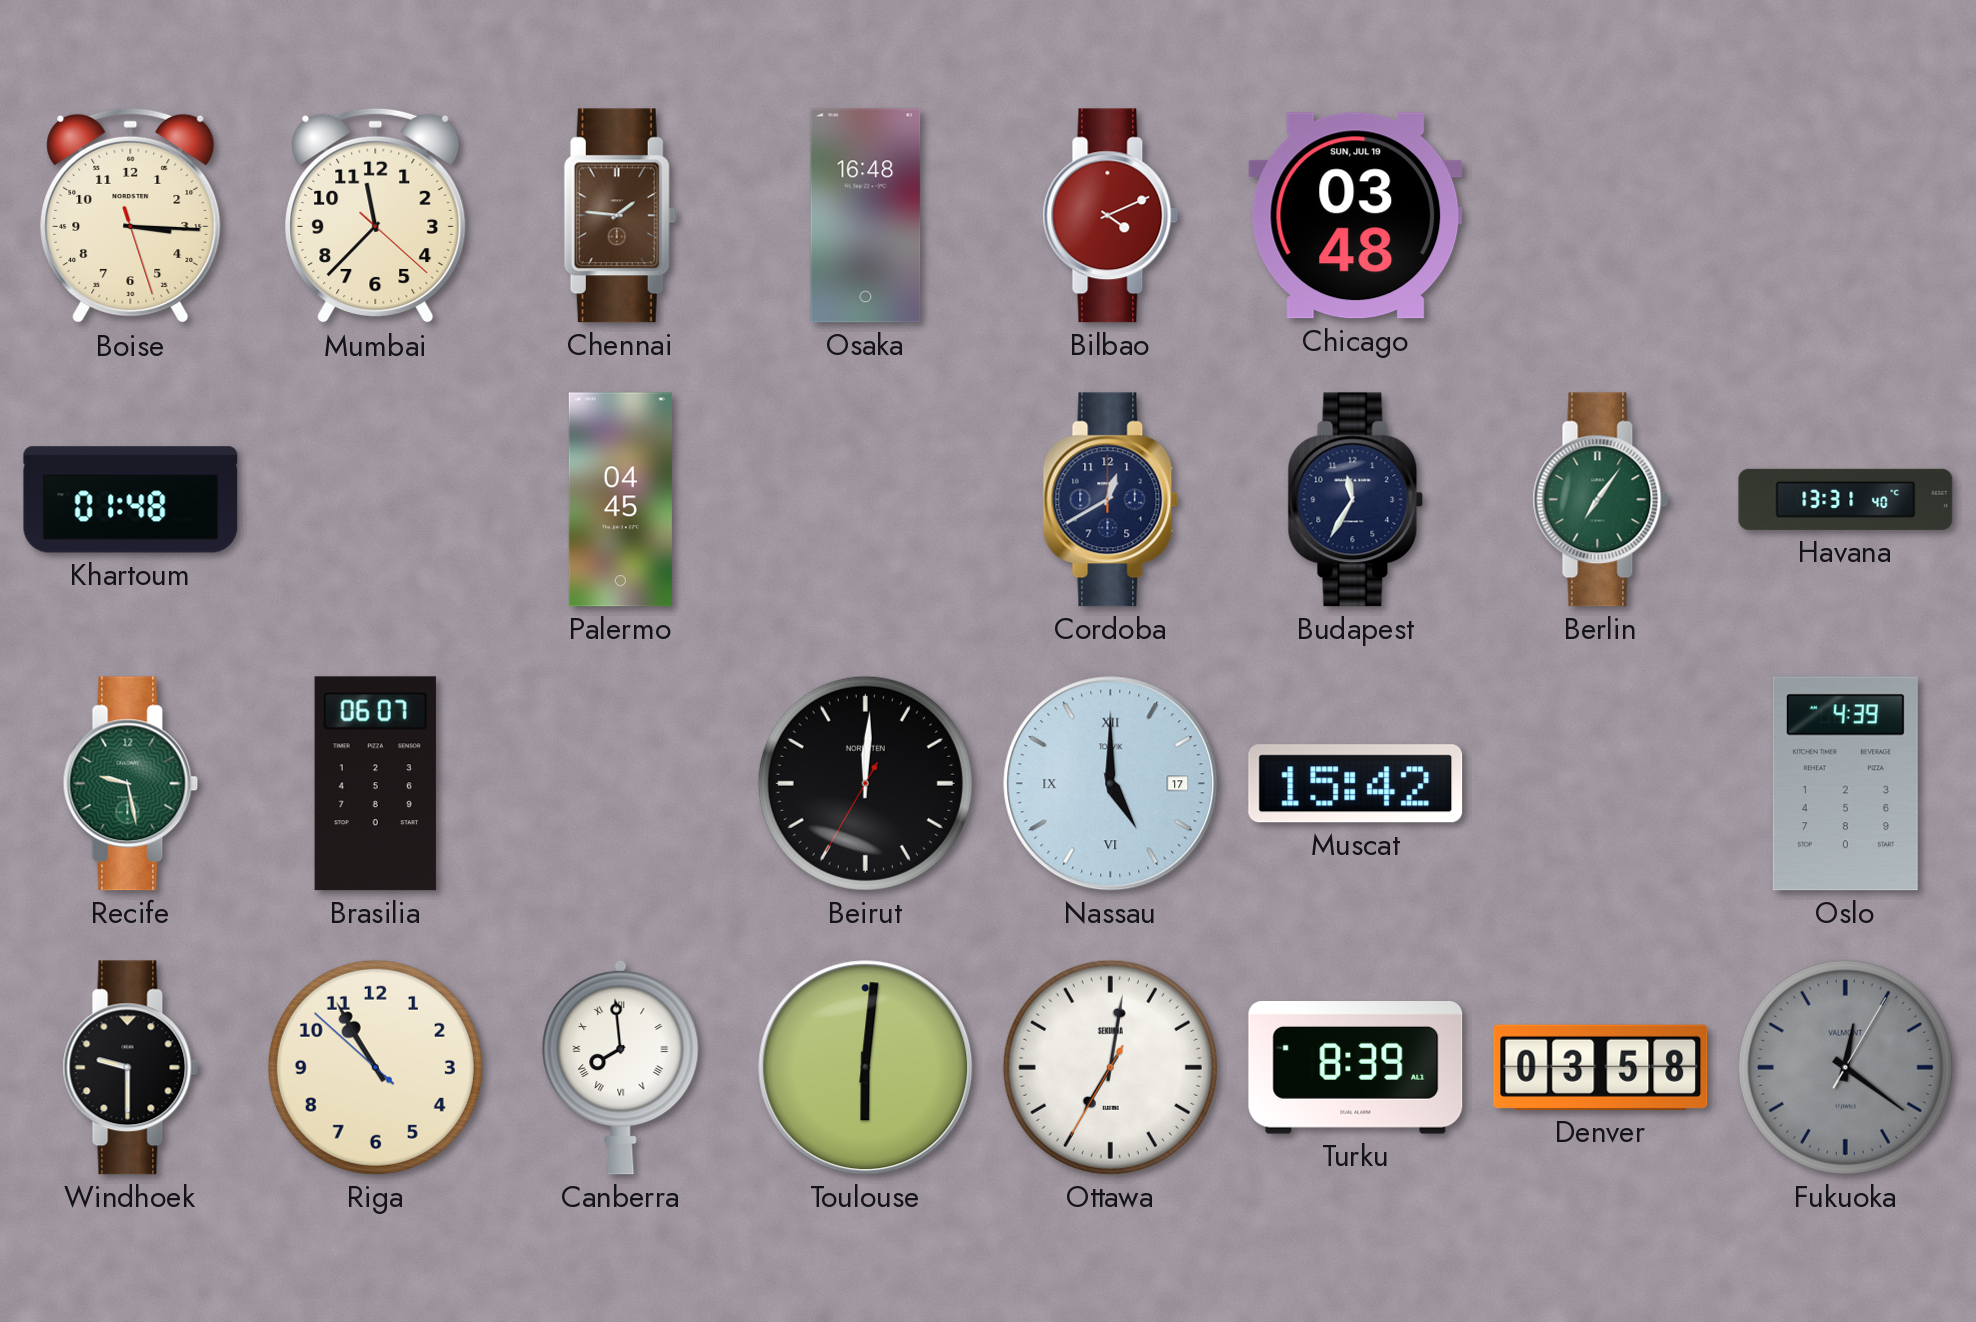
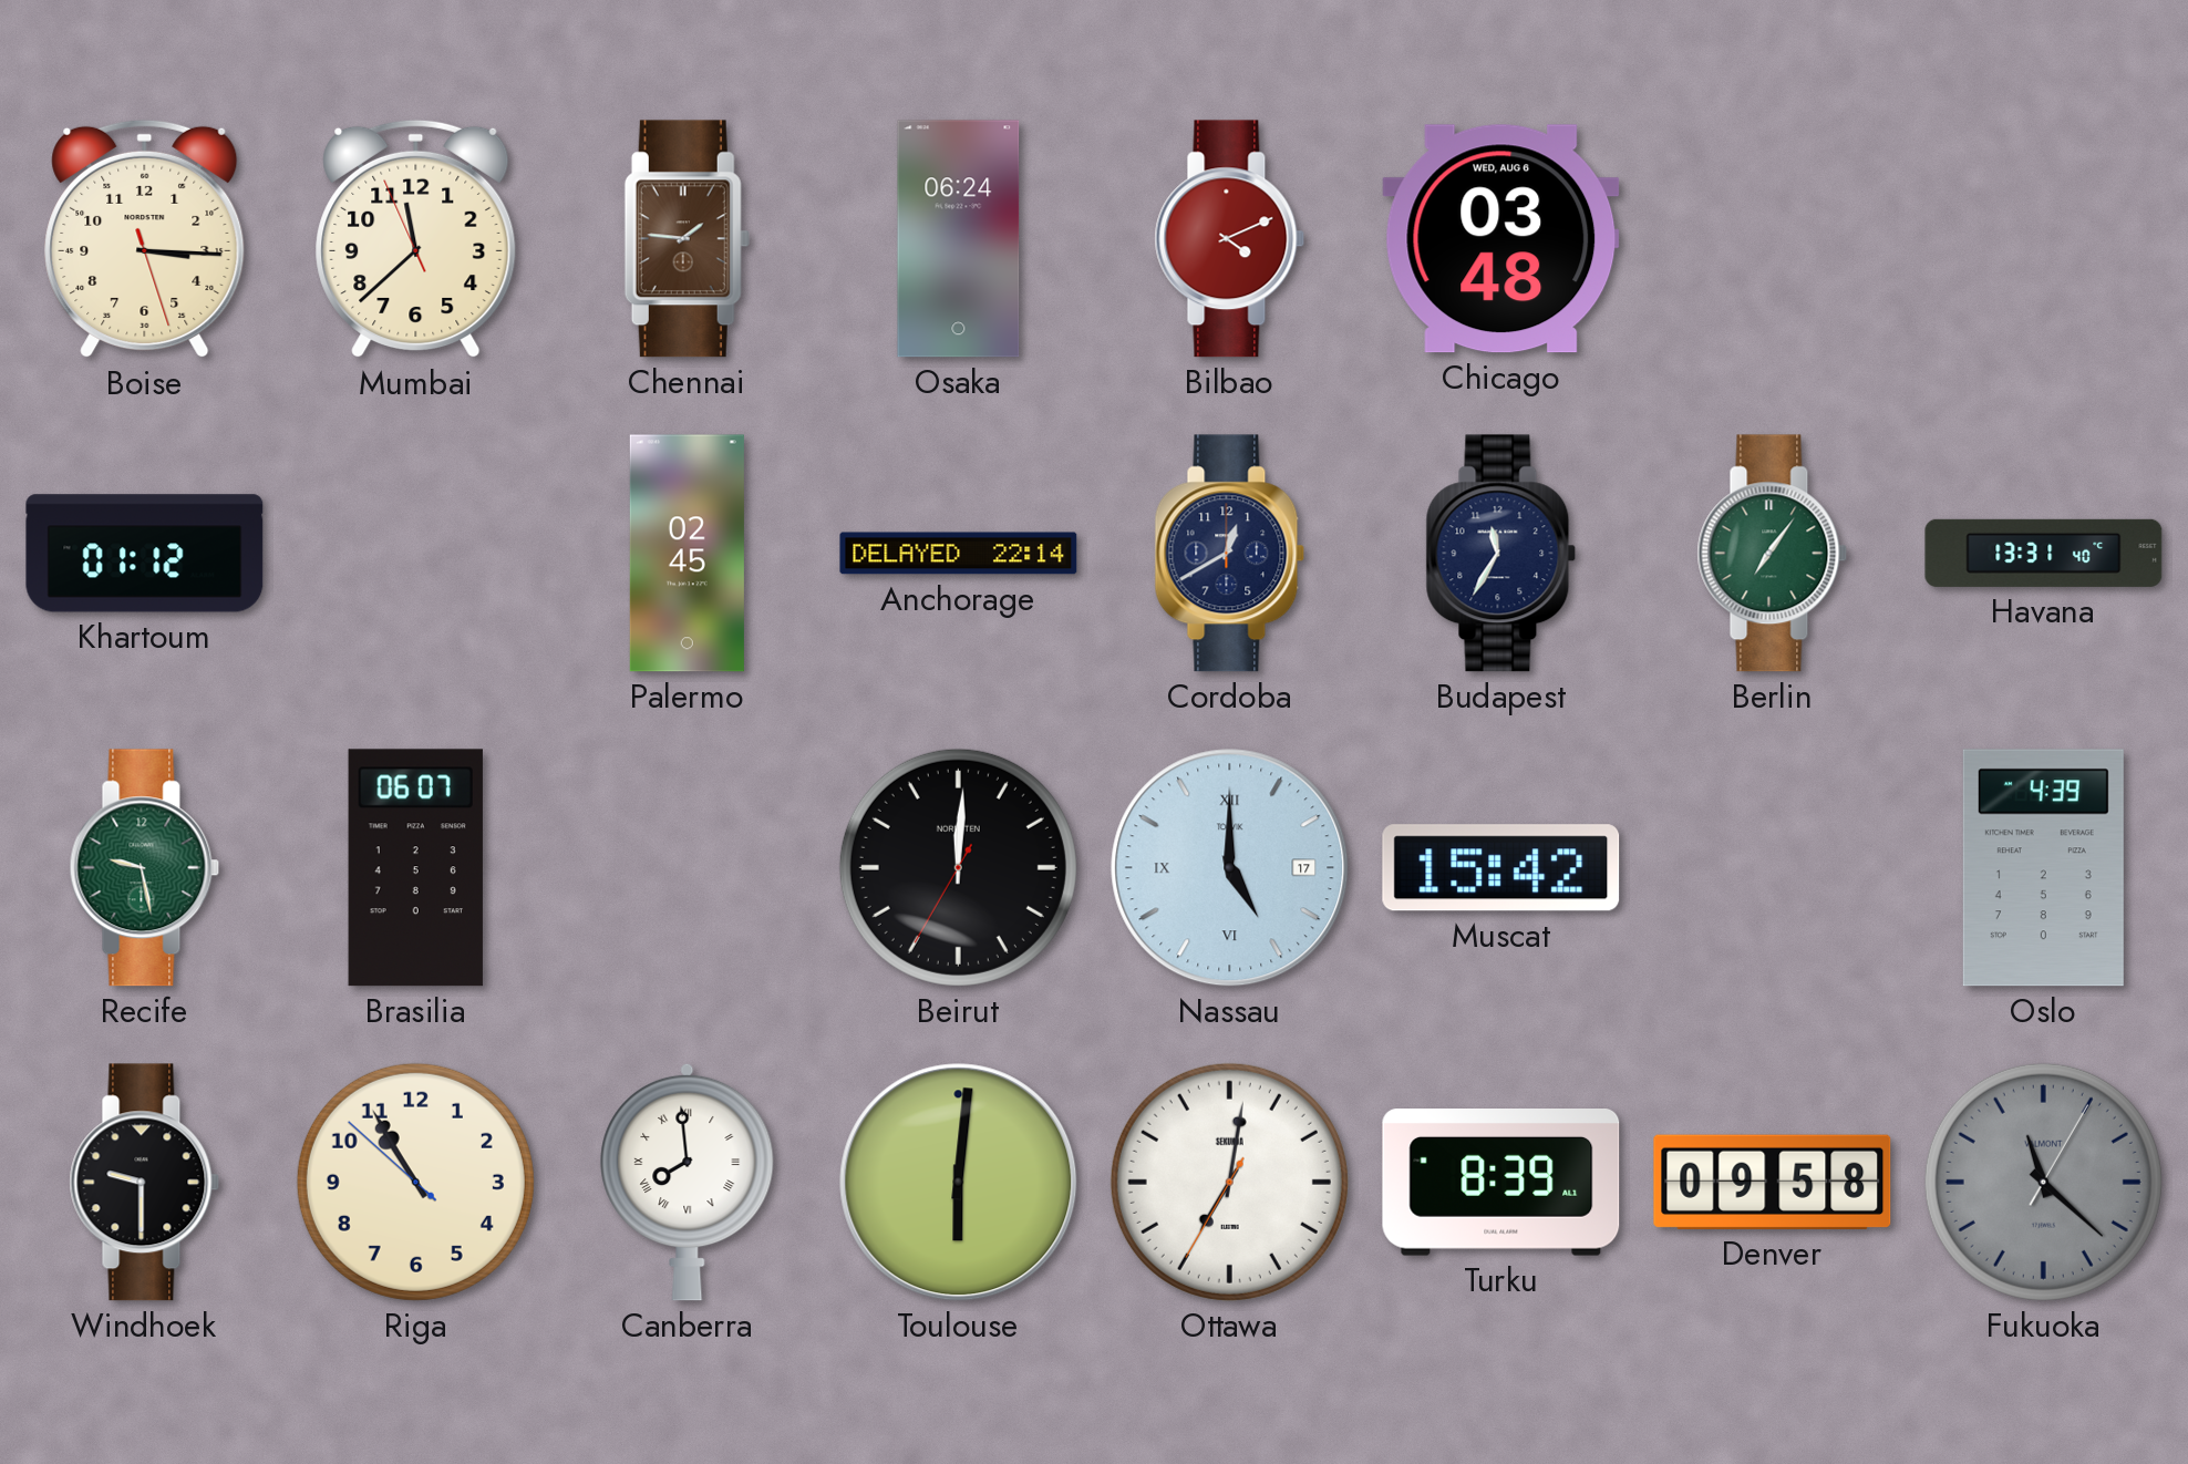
Mumbai: 11:37:22 -> 11:37:56 (416, 239)
Osaka: 16:48 -> 06:24 (959, 239)
Chicago date: SUN, JUL 19 -> WED, AUG 6 (1501, 239)
Khartoum: 01:48 -> 01:12 (145, 554)
Palermo: 04:45 -> 02:45 (687, 554)
Anchorage: none -> 22:14 (959, 554)
Denver: 03:58 -> 09:58 (1773, 1182)
Fukuoka: 12:21 -> 11:22 (2043, 1182)
